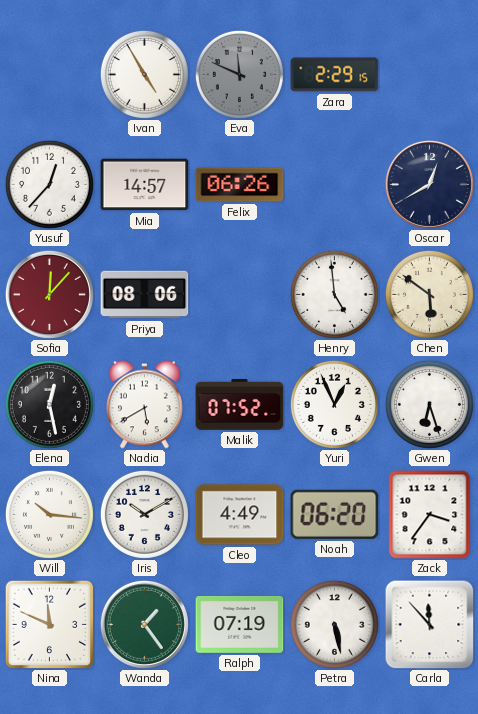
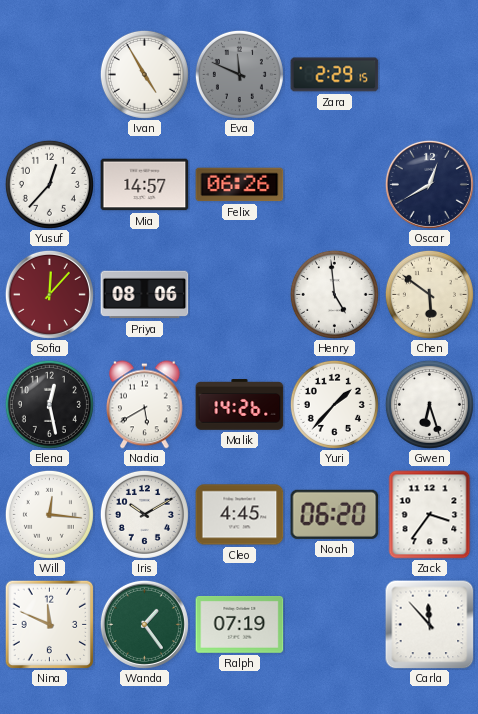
Malik: 07:52 -> 14:26 (240, 405)
Yuri: 12:56 -> 1:37 (334, 404)
Will: 10:16 -> 12:16 (49, 514)
Cleo: 4:49 -> 4:45 (240, 515)
Petra: 5:28 -> none (334, 624)
